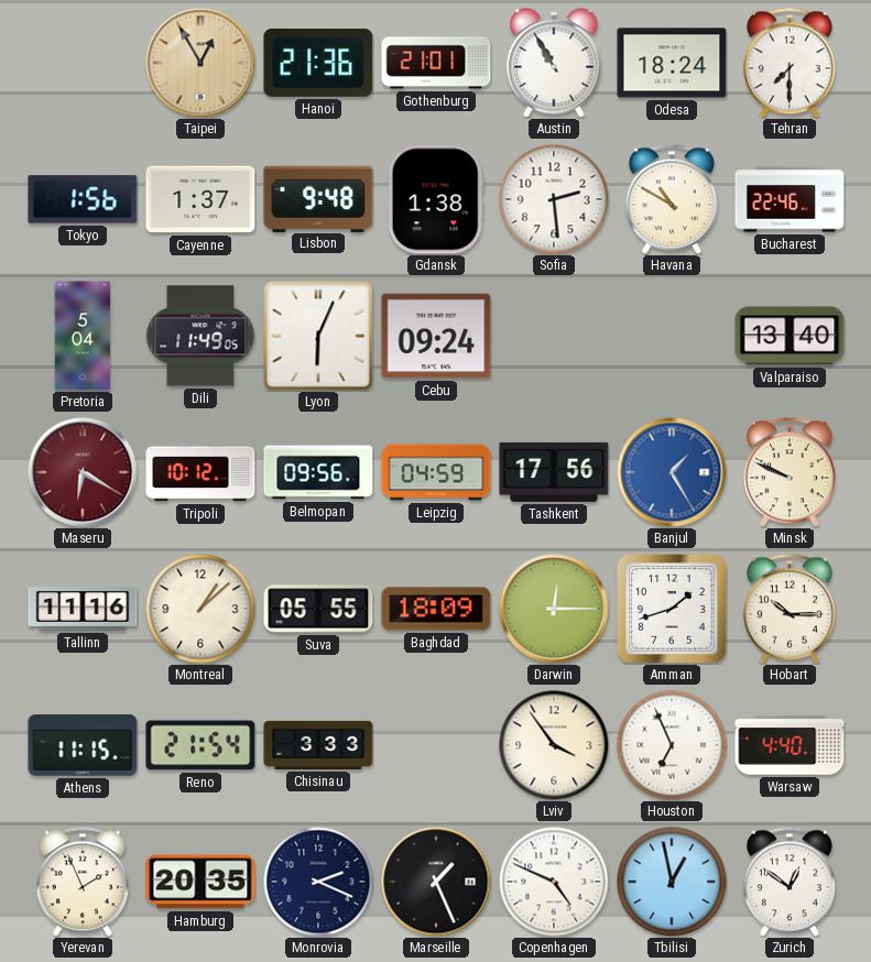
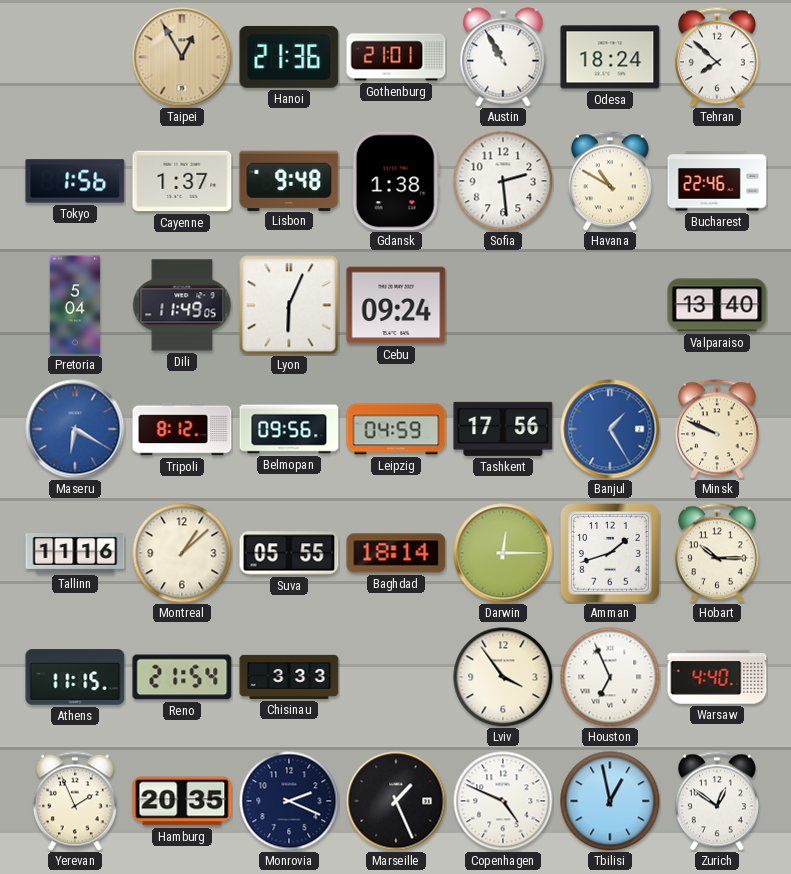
Tehran: 7:30 -> 7:52 (717, 57)
Maseru dial: burgundy -> blue (75, 429)
Tripoli: 10:12 -> 8:12 (182, 429)
Baghdad: 18:09 -> 18:14 (396, 553)
